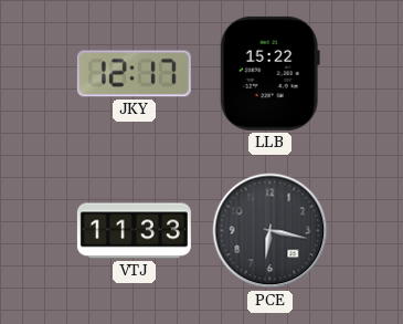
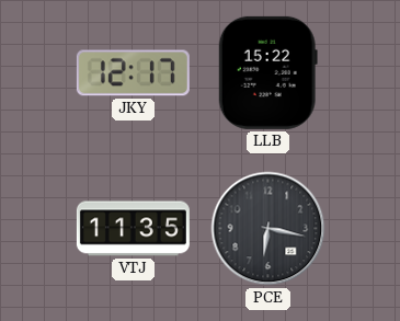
VTJ: 11:33 -> 11:35 (133, 229)
